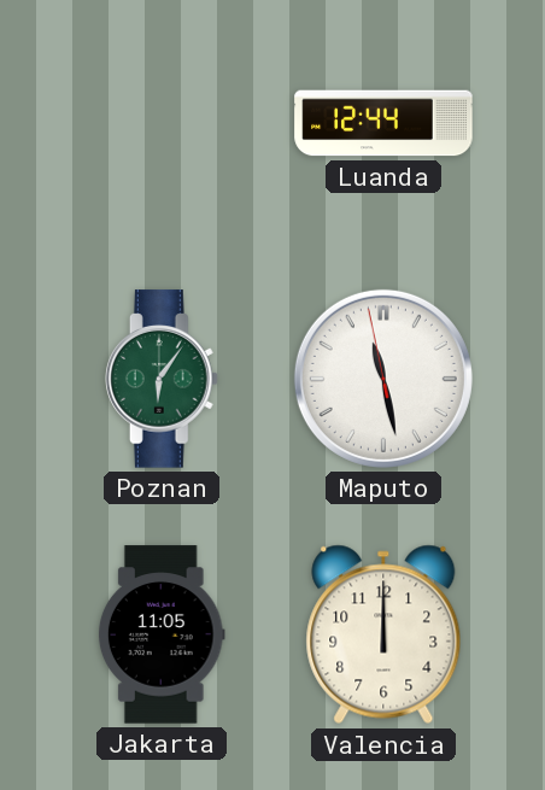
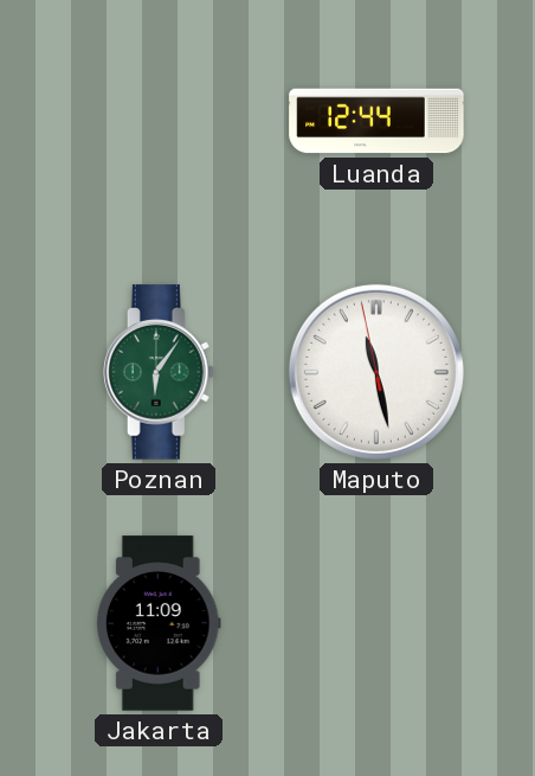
Jakarta: 11:05 -> 11:09 (159, 623)
Valencia: 12:00 -> none (383, 634)
